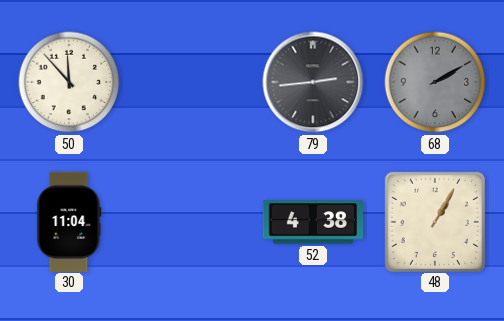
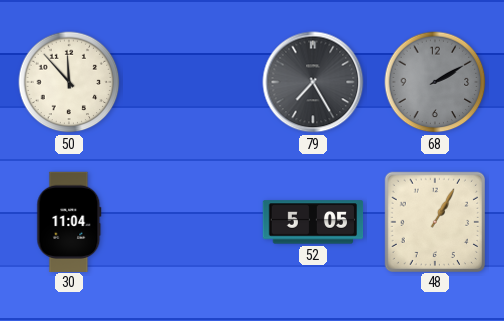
79: 2:44 -> 7:25 (313, 82)
52: 4:38 -> 5:05 (313, 222)
